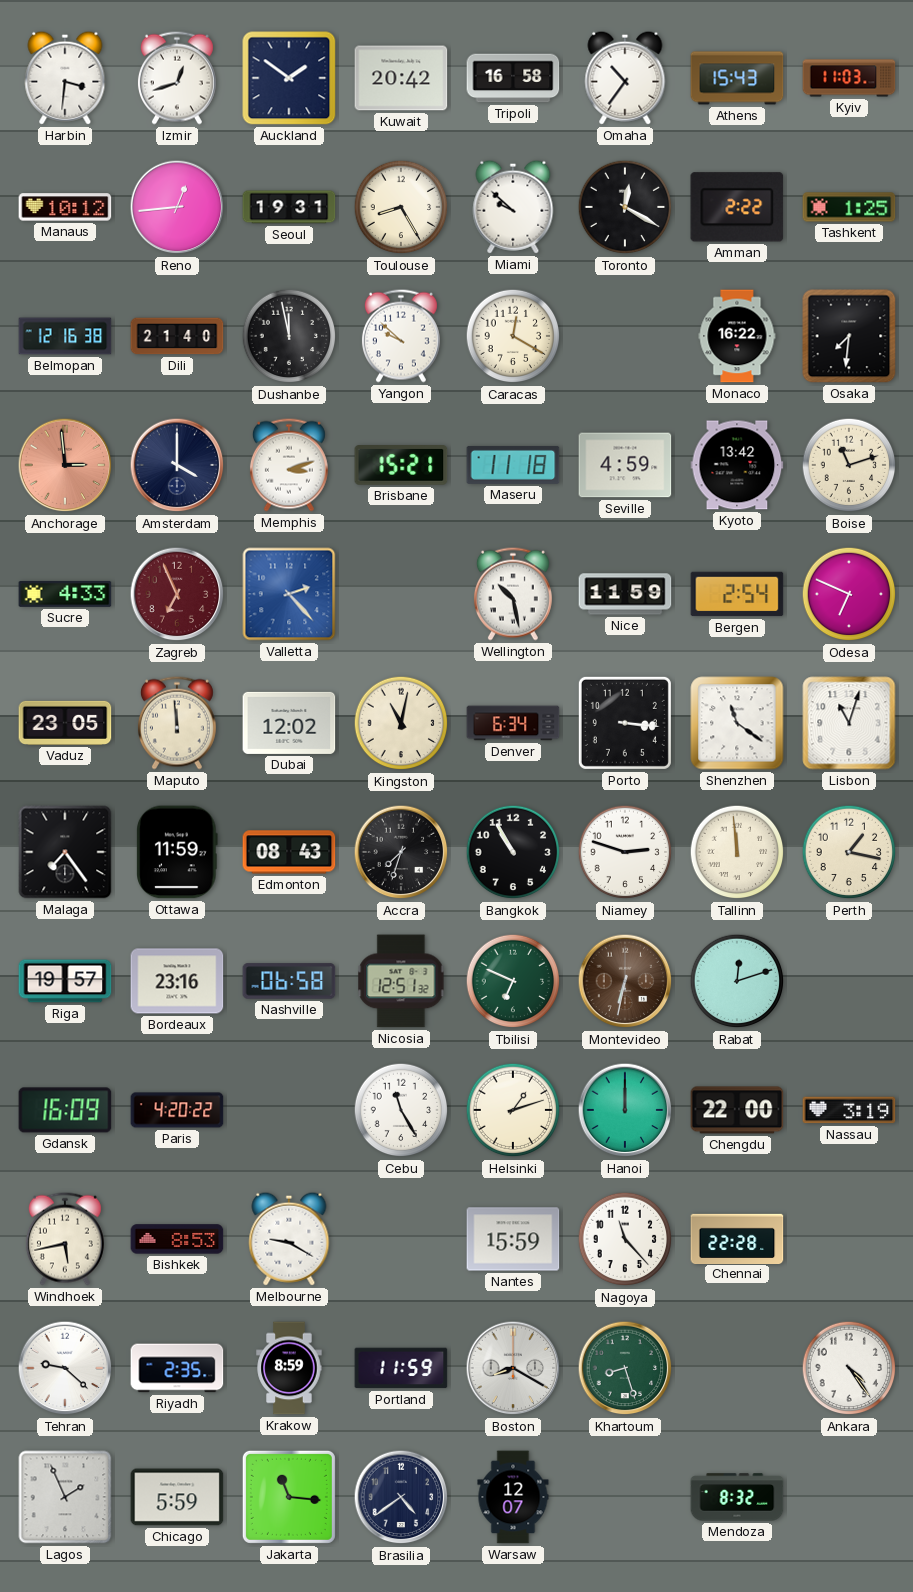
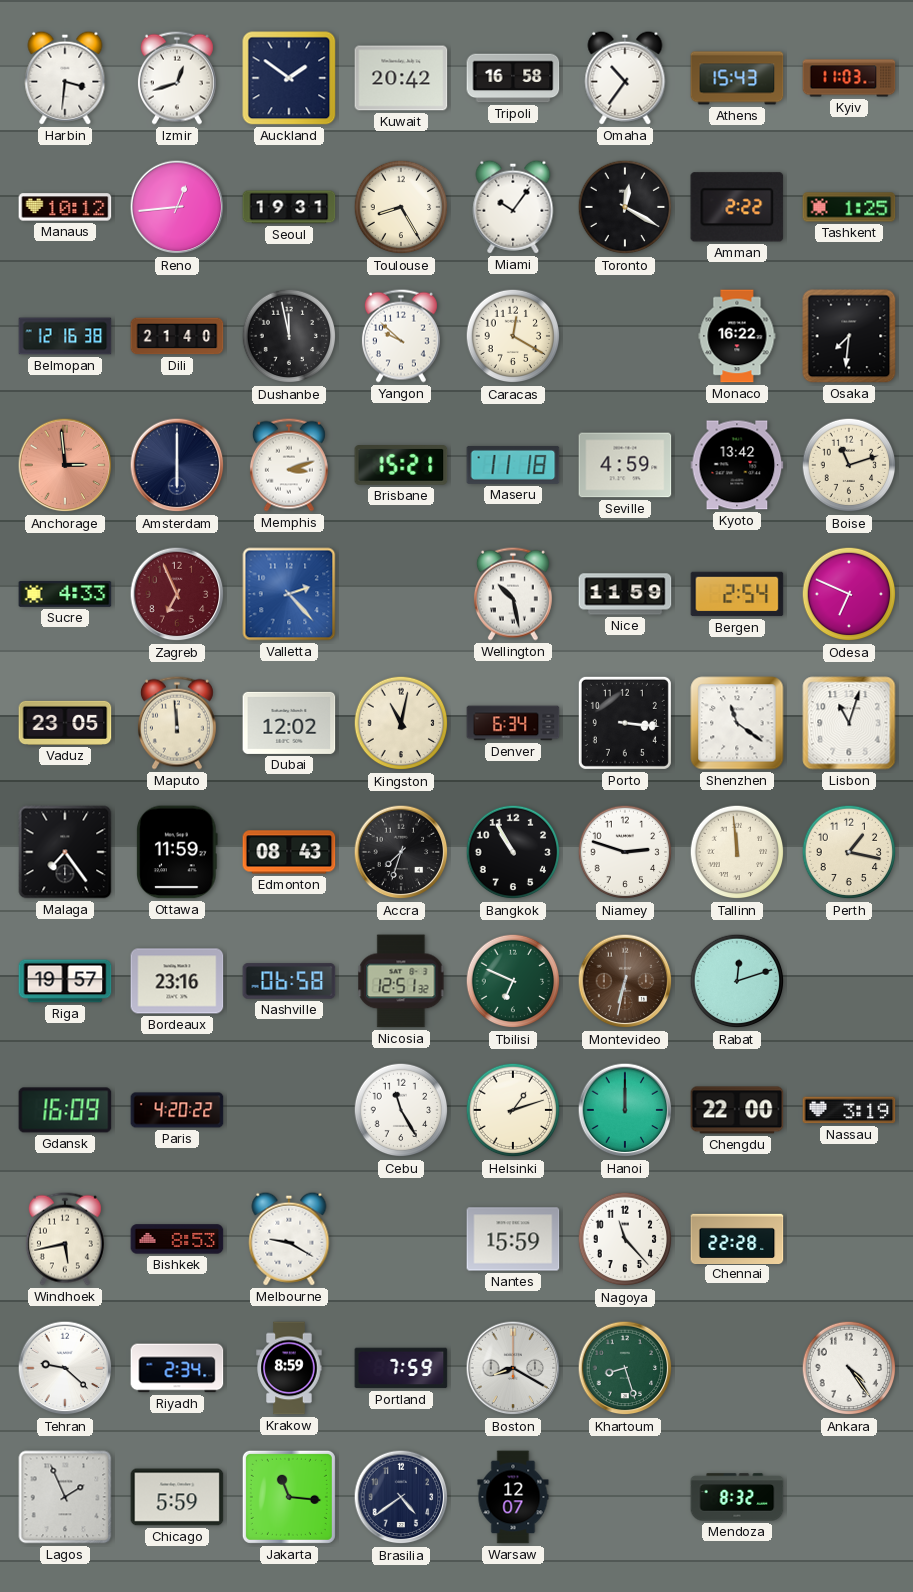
Miami: 9:52 -> 10:06 (513, 207)
Amsterdam: 4:00 -> 6:00 (177, 465)
Riyadh: 2:35 -> 2:34 (177, 1368)
Portland: 11:59 -> 7:59 (401, 1368)
